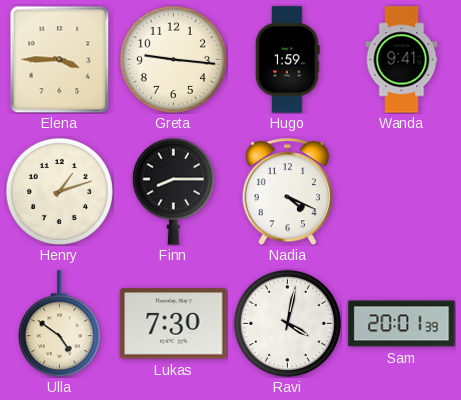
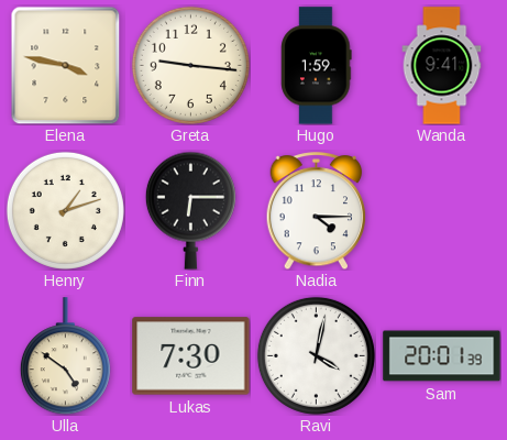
Elena: 3:45 -> 3:47 (66, 65)
Finn: 8:15 -> 6:15 (190, 210)
Nadia: 4:19 -> 4:15 (317, 211)
